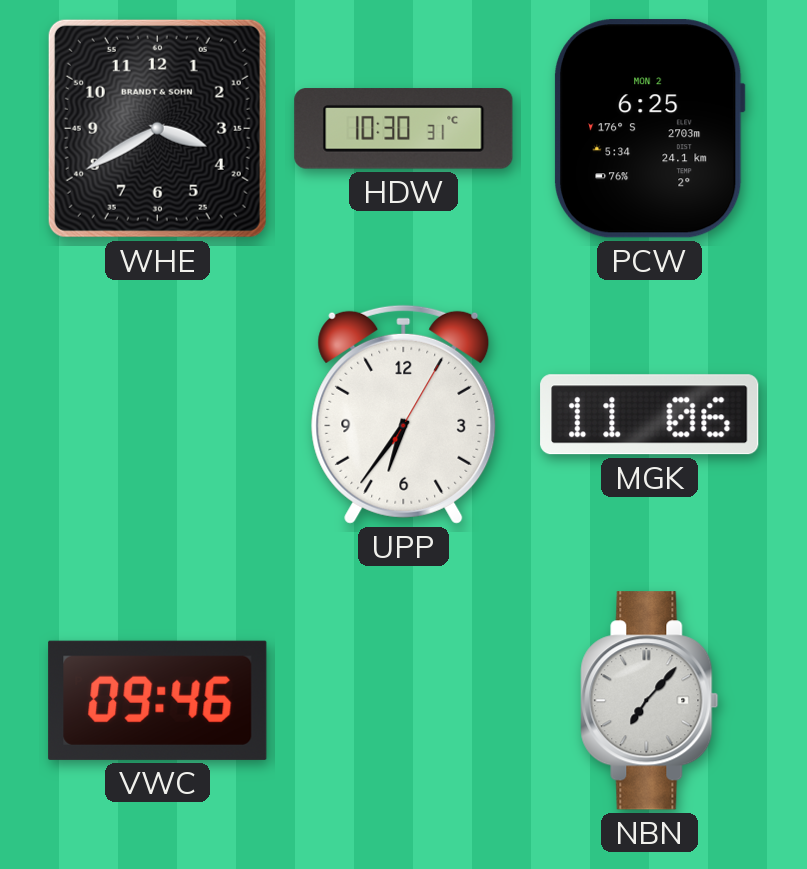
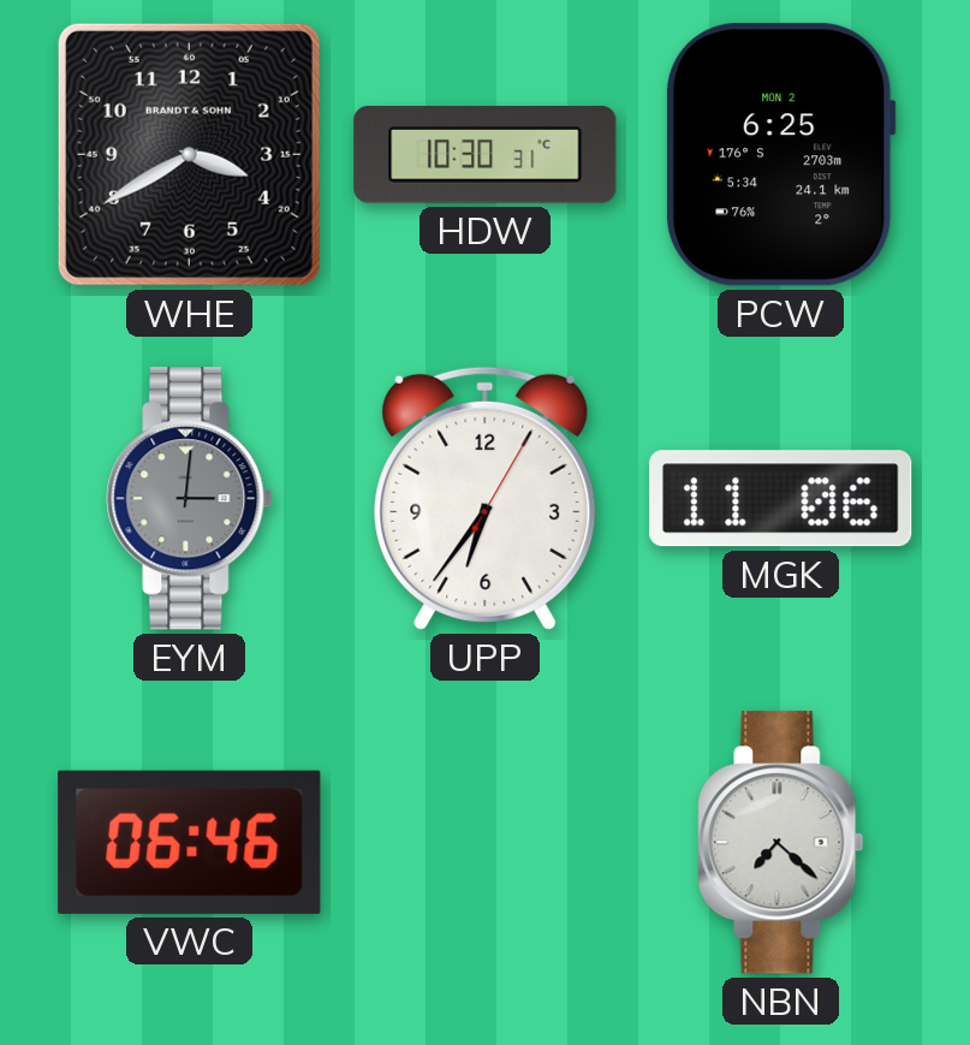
EYM: none -> 3:01 (190, 499)
VWC: 09:46 -> 06:46 (190, 842)
NBN: 7:07 -> 7:22 (781, 843)
